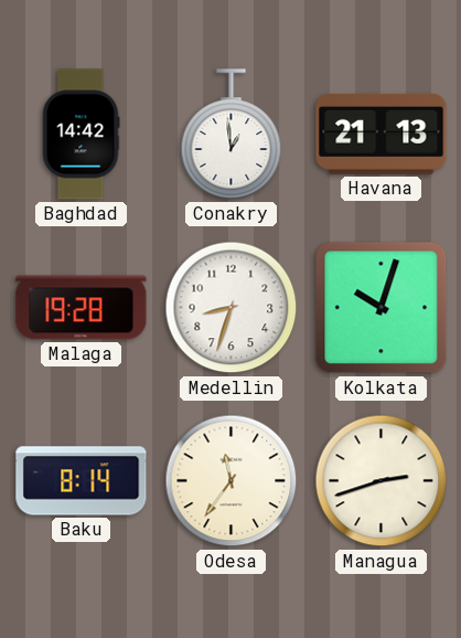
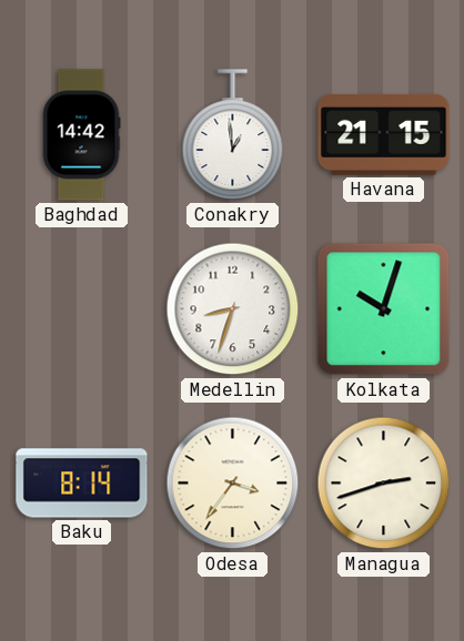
Havana: 21:13 -> 21:15 (384, 135)
Malaga: 19:28 -> none (82, 308)
Odesa: 11:36 -> 3:36 (233, 484)
